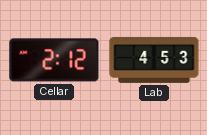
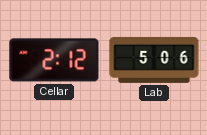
Lab: 4:53 -> 5:06 (154, 60)
